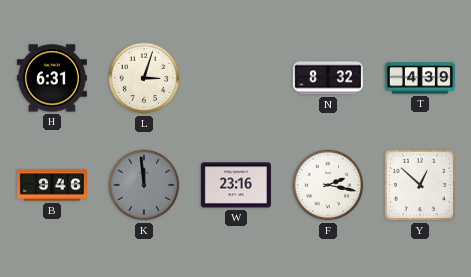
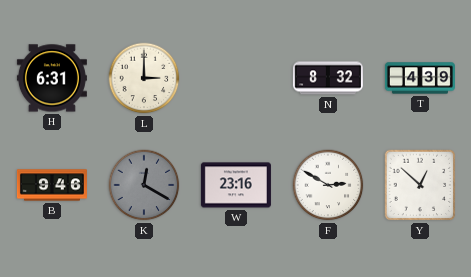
L: 3:03 -> 3:00 (144, 78)
K: 11:59 -> 12:20 (144, 185)
F: 2:17 -> 2:50 (328, 185)
